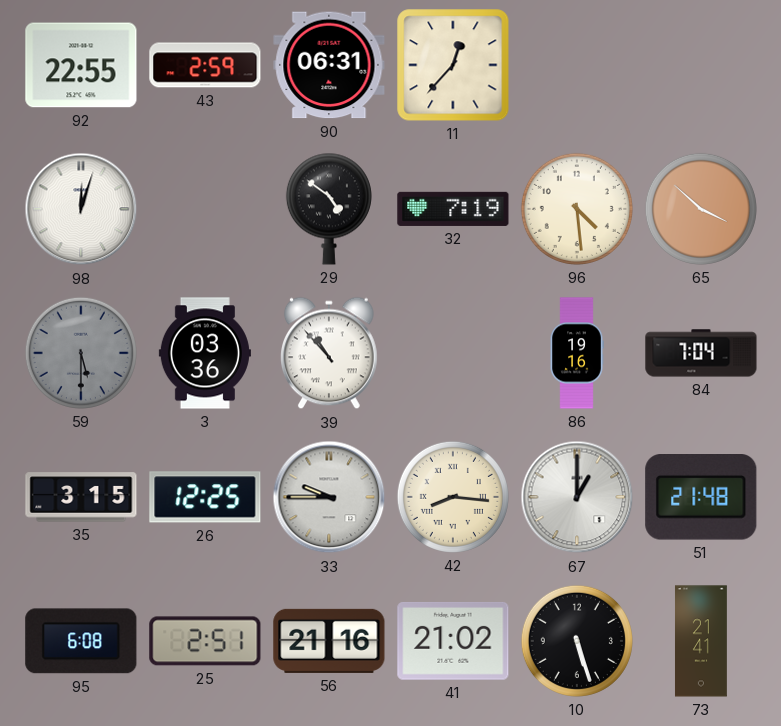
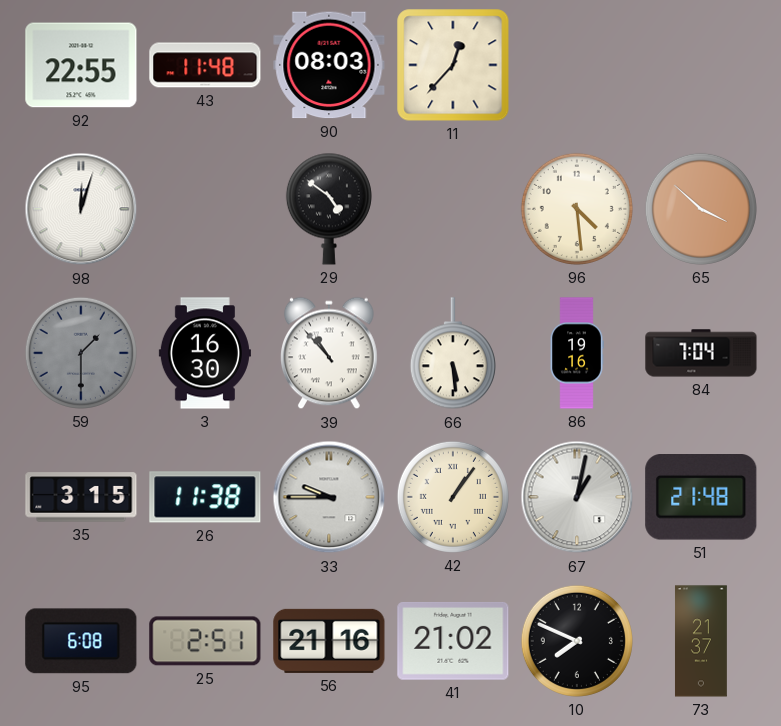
43: 2:59 -> 11:48 (205, 65)
90: 06:31 -> 08:03 (329, 65)
32: 7:19 -> none (453, 209)
59: 5:30 -> 1:30 (81, 353)
3: 03:36 -> 16:30 (205, 353)
66: none -> 5:29 (453, 354)
26: 12:25 -> 11:38 (205, 497)
42: 8:16 -> 1:06 (453, 497)
67: 1:00 -> 1:02 (577, 497)
10: 5:27 -> 7:49 (577, 641)
73: 21:41 -> 21:37 (701, 641)
